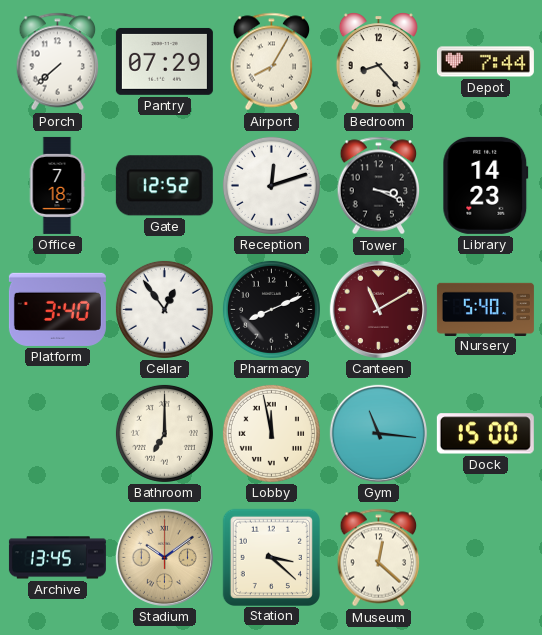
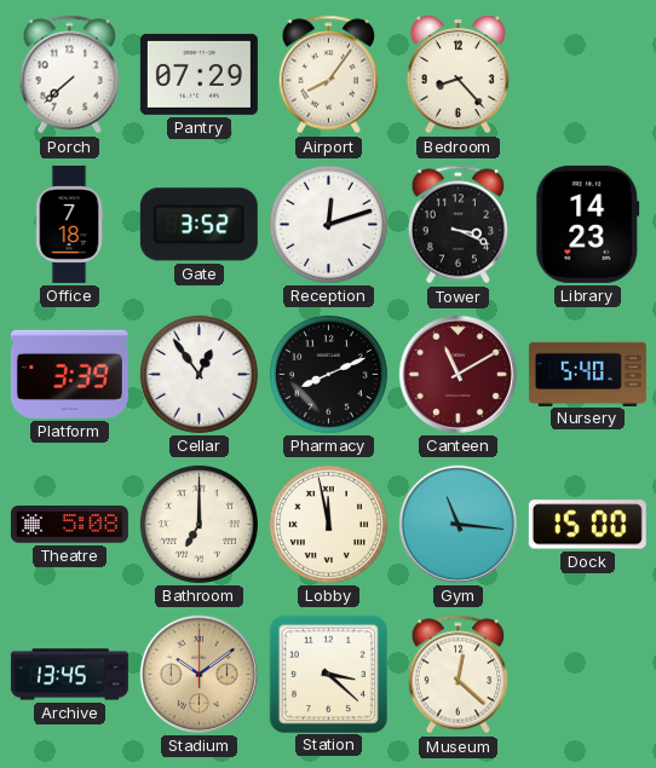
Airport: 8:05 -> 8:06 (329, 75)
Depot: 7:44 -> none (485, 62)
Gate: 12:52 -> 3:52 (198, 225)
Platform: 3:40 -> 3:39 (69, 374)
Theatre: none -> 5:08 (69, 525)
